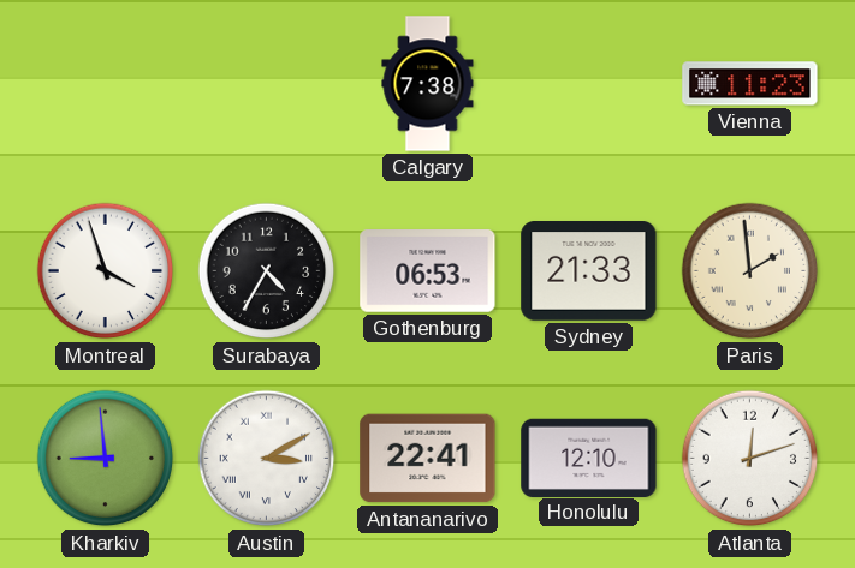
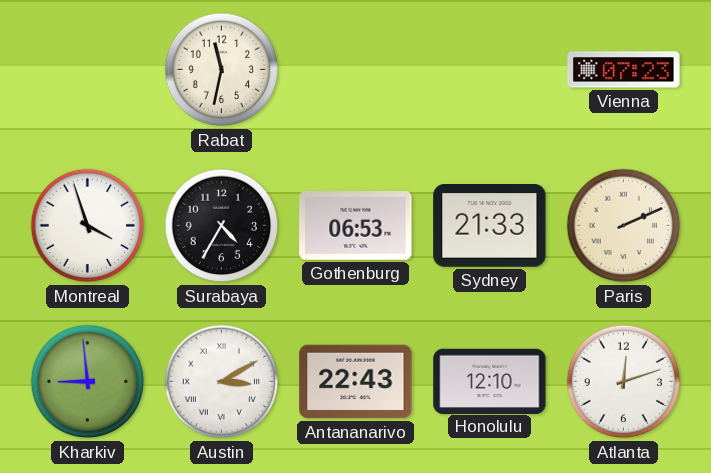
Rabat: none -> 11:32 (222, 70)
Calgary: 7:38 -> none (428, 84)
Vienna: 11:23 -> 07:23 (624, 70)
Paris: 1:59 -> 2:11 (624, 226)
Antananarivo: 22:41 -> 22:43 (356, 382)
